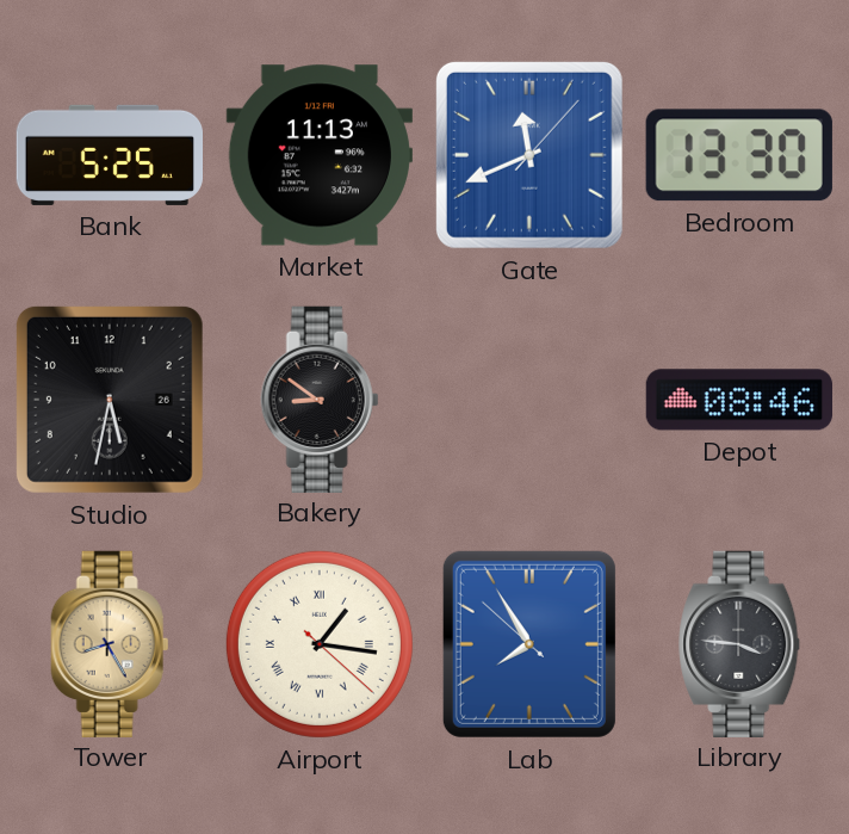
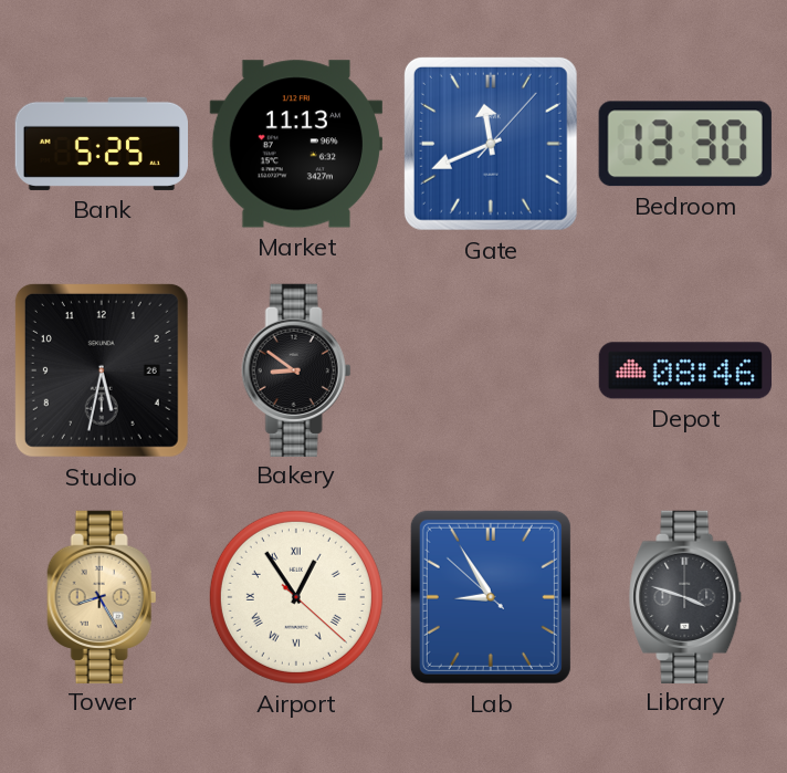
Airport: 1:16 -> 12:54 (296, 597)
Lab: 7:54 -> 8:54 (491, 597)
Library: 3:46 -> 3:48 (686, 596)
